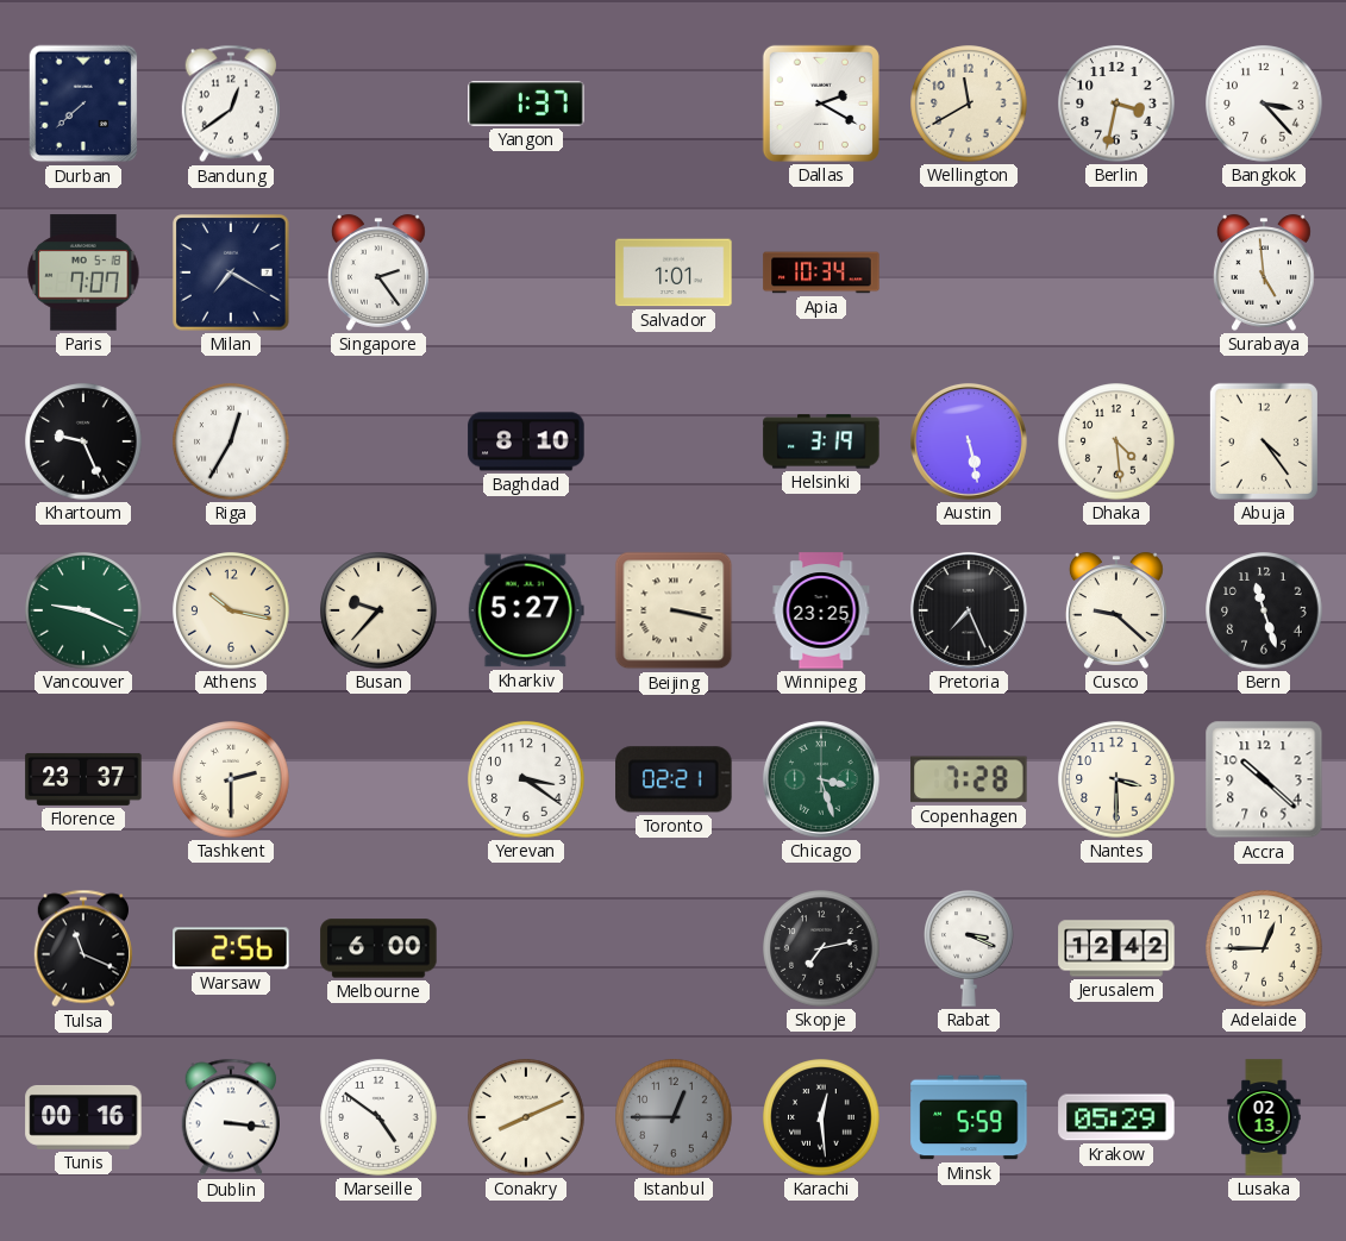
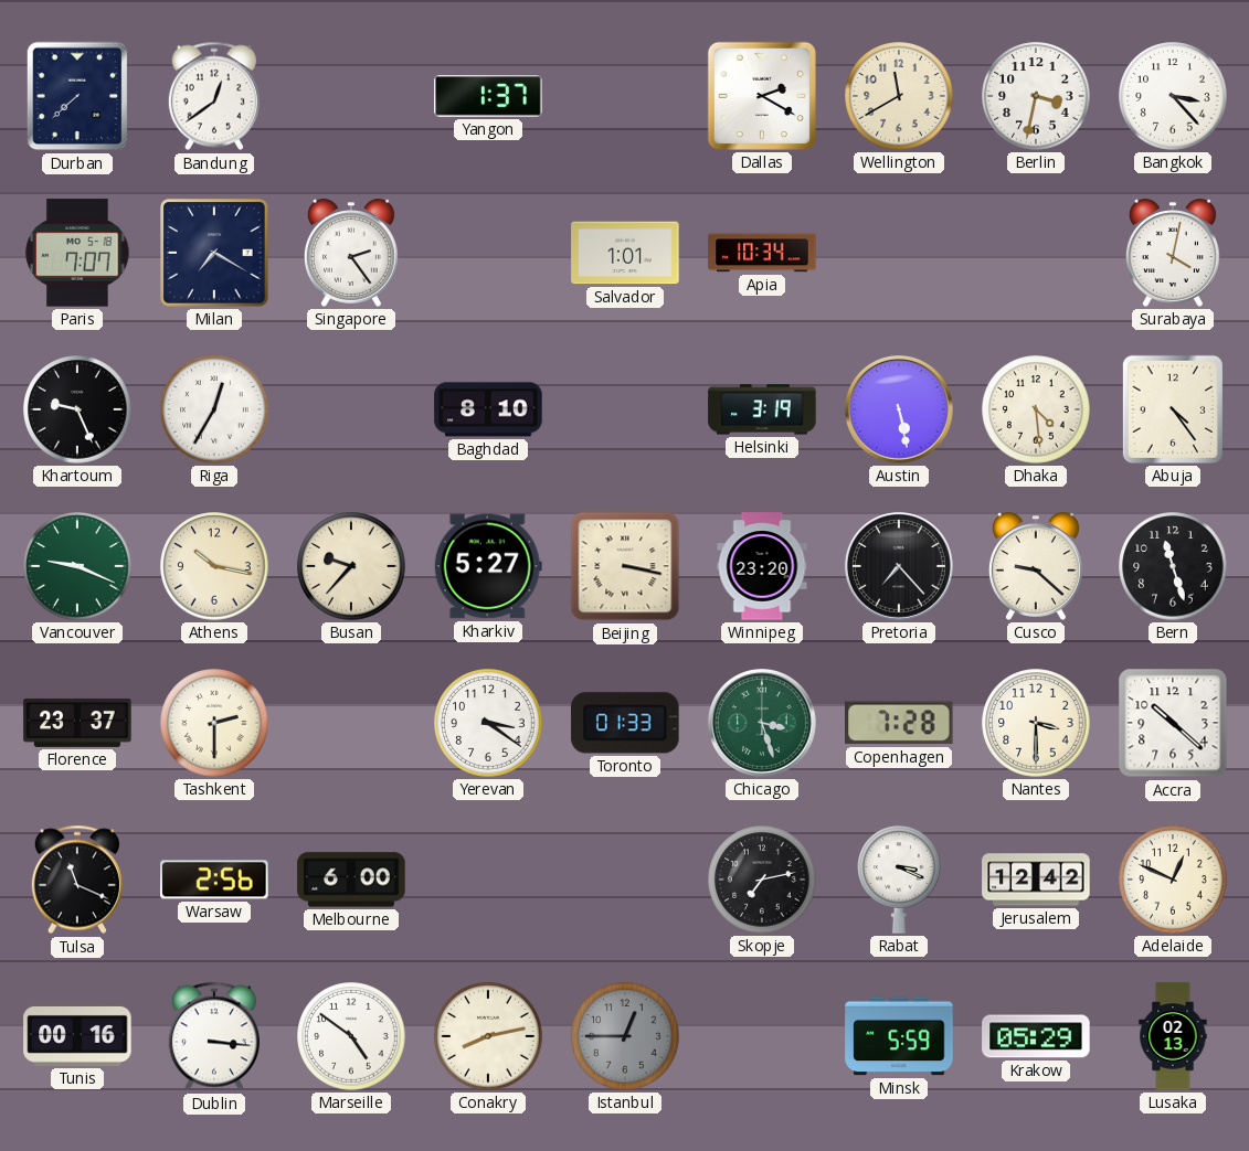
Surabaya: 4:59 -> 4:02 (1173, 253)
Winnipeg: 23:25 -> 23:20 (762, 566)
Pretoria: 7:26 -> 7:23 (899, 566)
Toronto: 02:21 -> 01:33 (625, 723)
Adelaide: 12:45 -> 12:49 (1173, 880)
Conakry: 8:11 -> 8:13 (488, 1036)
Karachi: 12:29 -> none (821, 1117)
